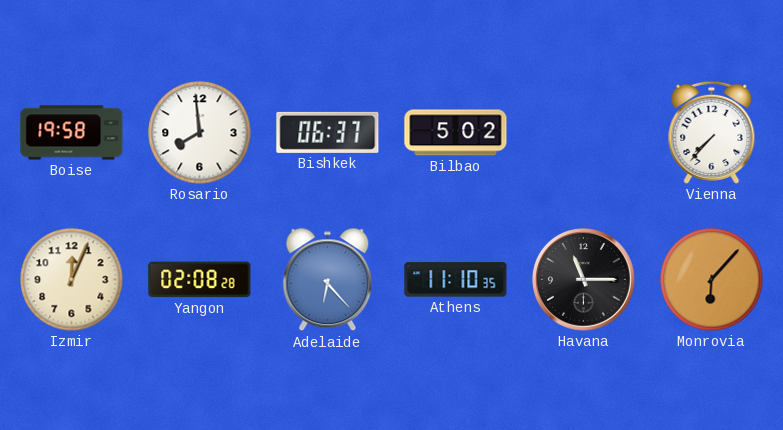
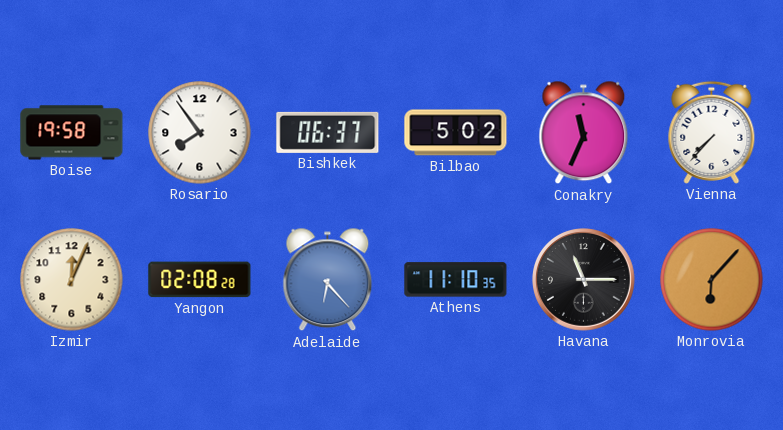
Rosario: 7:59 -> 7:54 (200, 133)
Conakry: none -> 11:34 (584, 133)
